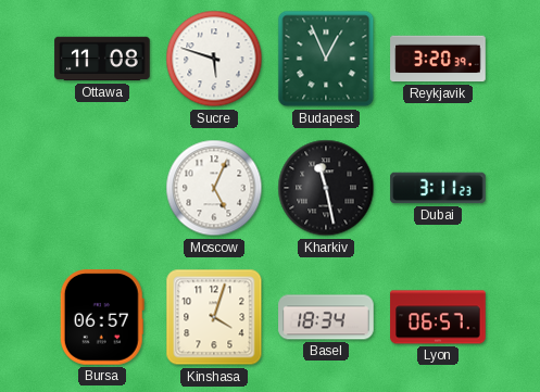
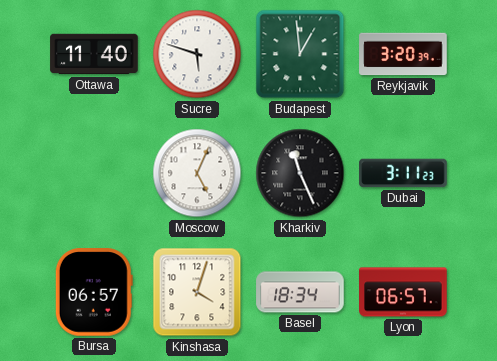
Ottawa: 11:08 -> 11:40 (94, 54)
Budapest: 12:56 -> 12:59 (300, 54)
Kharkiv: 11:28 -> 11:26 (300, 173)
